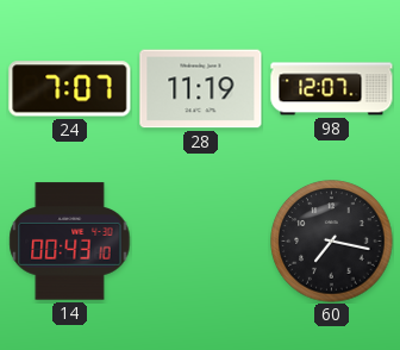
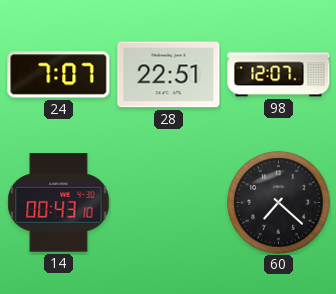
28: 11:19 -> 22:51 (169, 75)
60: 7:17 -> 7:22 (279, 203)
